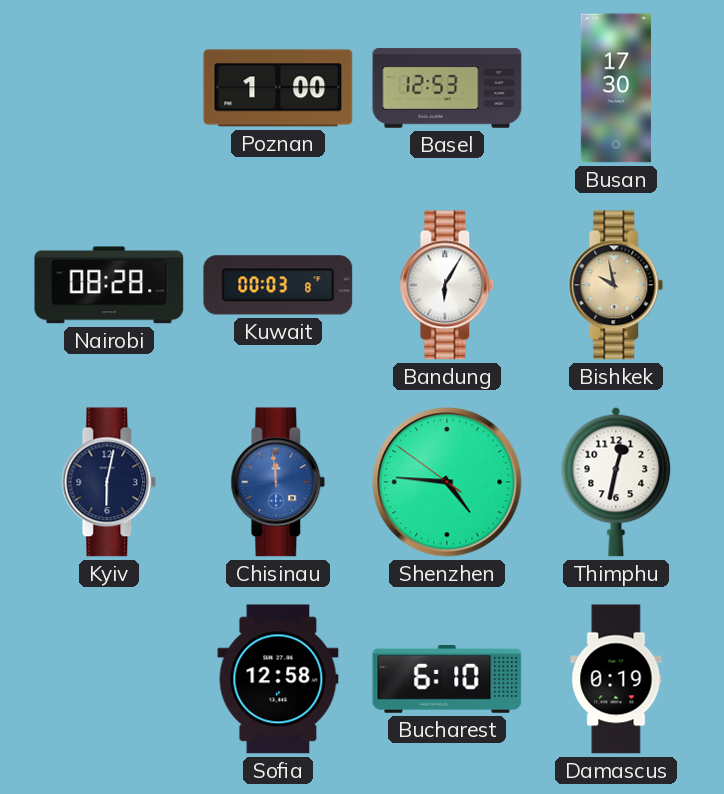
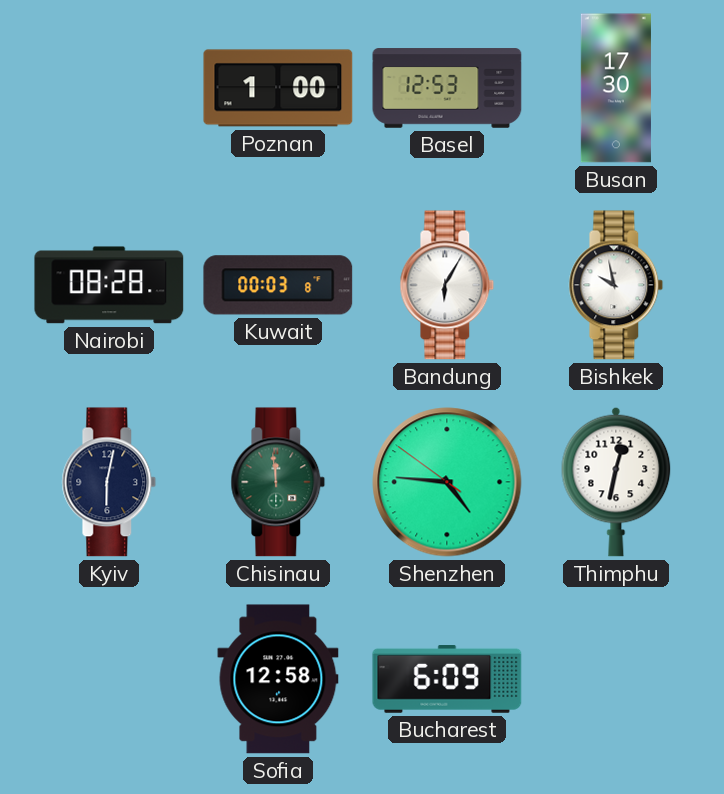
Bishkek dial: champagne -> white (616, 285)
Chisinau dial: blue -> green (278, 482)
Bucharest: 6:10 -> 6:09 (447, 680)
Damascus: 0:19 -> none (616, 679)
